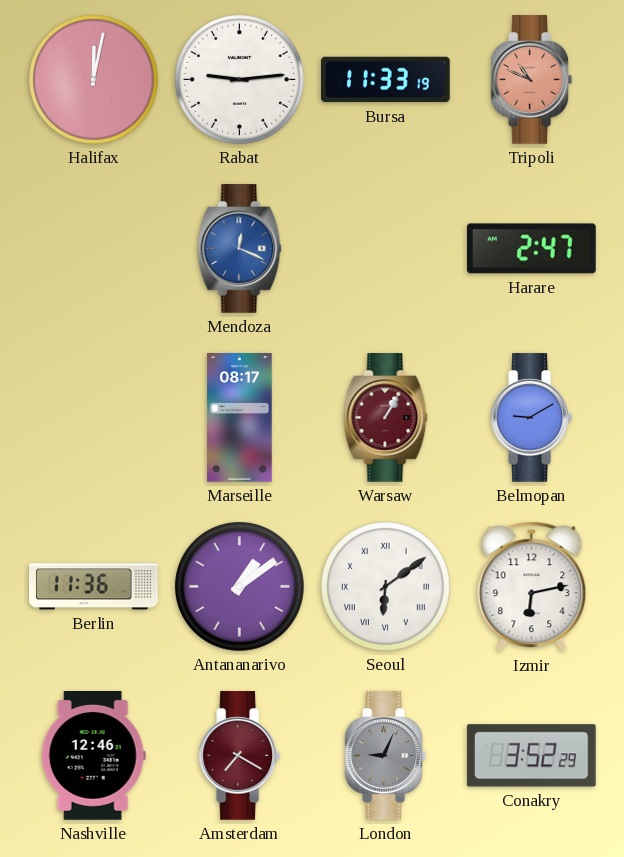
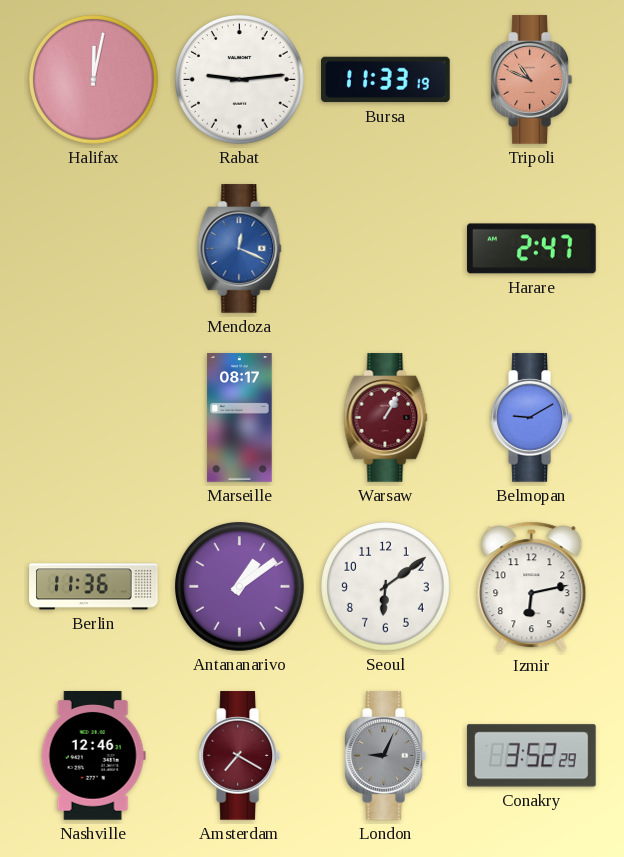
Seoul numerals: Roman -> Arabic (386, 587)
